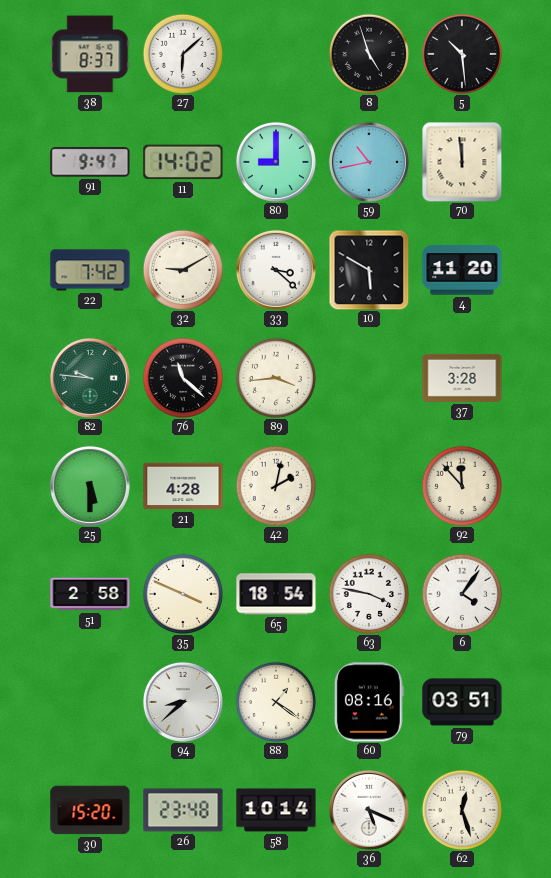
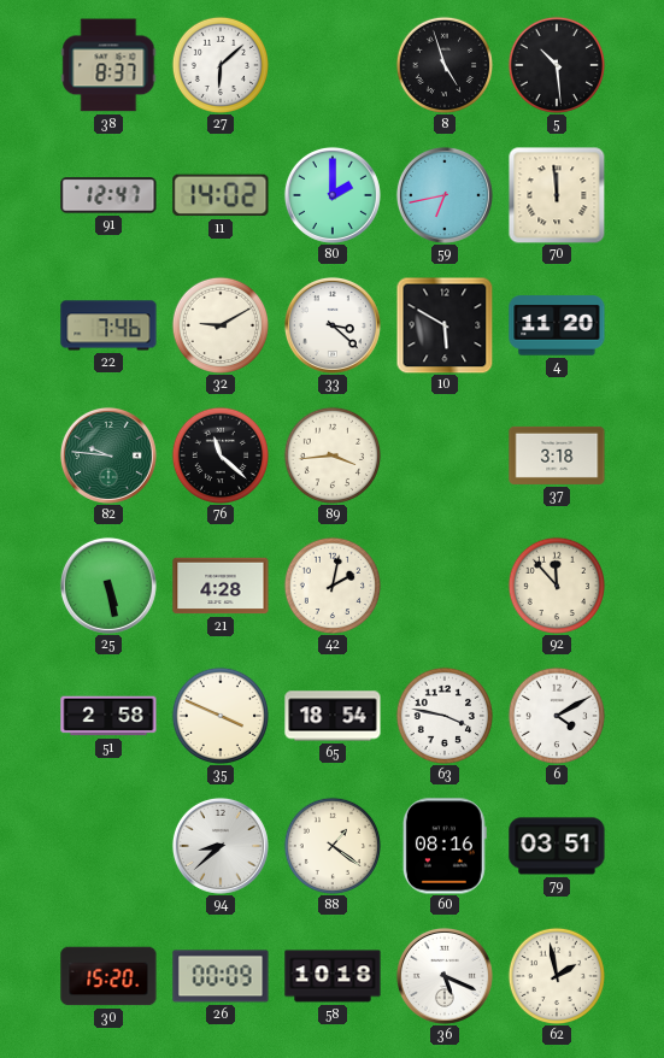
91: 9:47 -> 12:47 (108, 195)
80: 9:00 -> 2:00 (333, 195)
59: 10:43 -> 6:43 (445, 195)
22: 7:42 -> 7:46 (108, 325)
37: 3:28 -> 3:18 (557, 455)
25: 5:30 -> 5:28 (108, 586)
6: 4:06 -> 4:10 (556, 715)
26: 23:48 -> 00:09 (221, 976)
58: 10:14 -> 10:18 (333, 976)
62: 12:27 -> 1:58 (556, 975)
